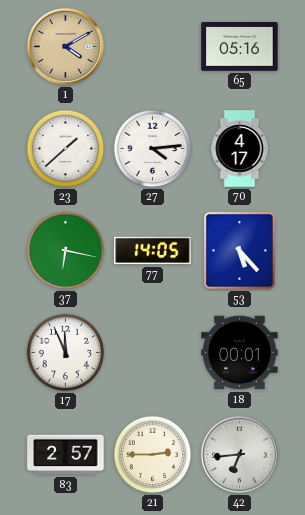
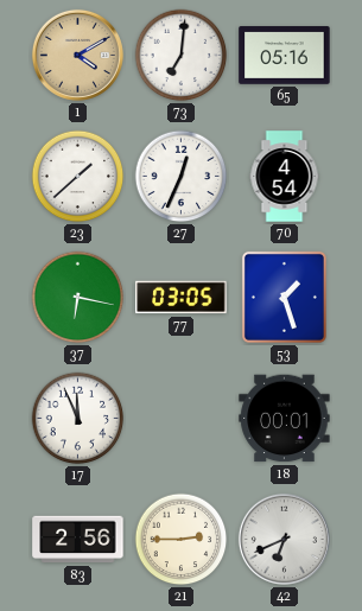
73: none -> 7:01 (182, 56)
27: 4:14 -> 12:34 (182, 177)
70: 4:17 -> 4:54 (285, 177)
77: 14:05 -> 03:05 (182, 298)
53: 5:23 -> 1:27 (284, 297)
83: 2:57 -> 2:56 (78, 540)
42: 6:44 -> 6:41 (284, 539)
